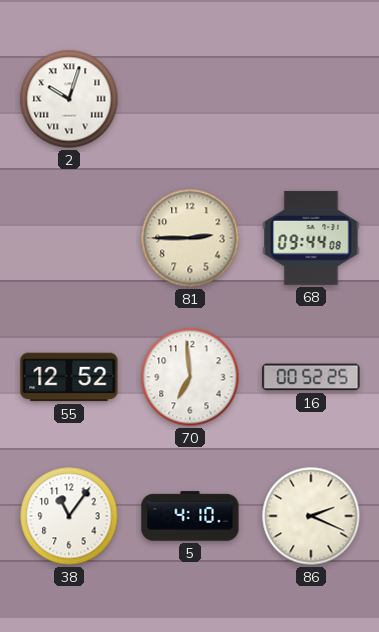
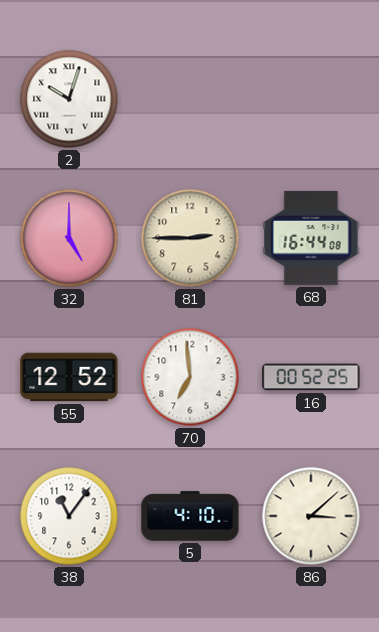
32: none -> 5:00 (69, 238)
68: 09:44 -> 16:44 (311, 238)
86: 2:19 -> 3:08 (311, 516)
